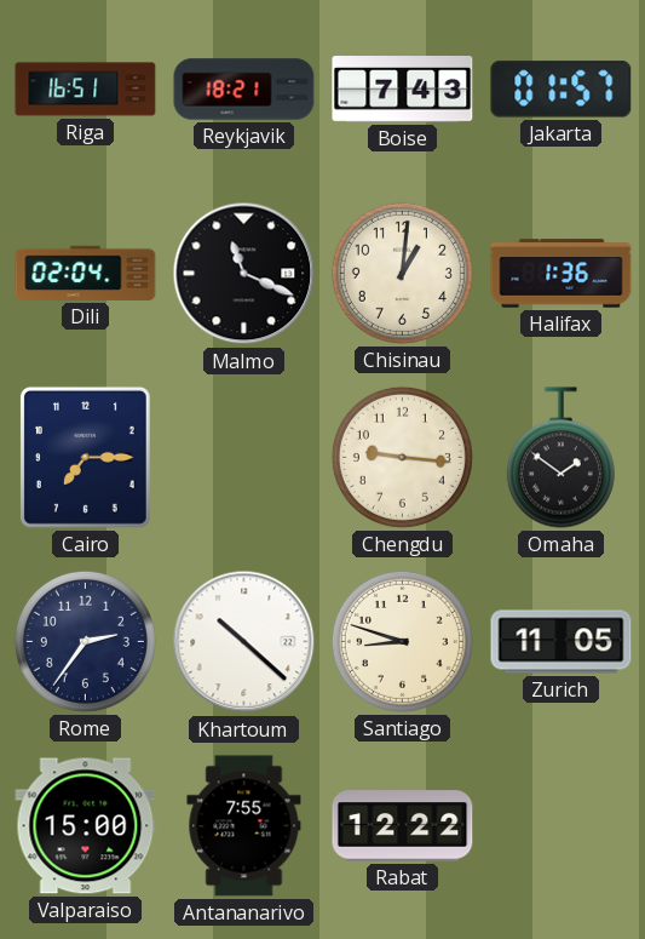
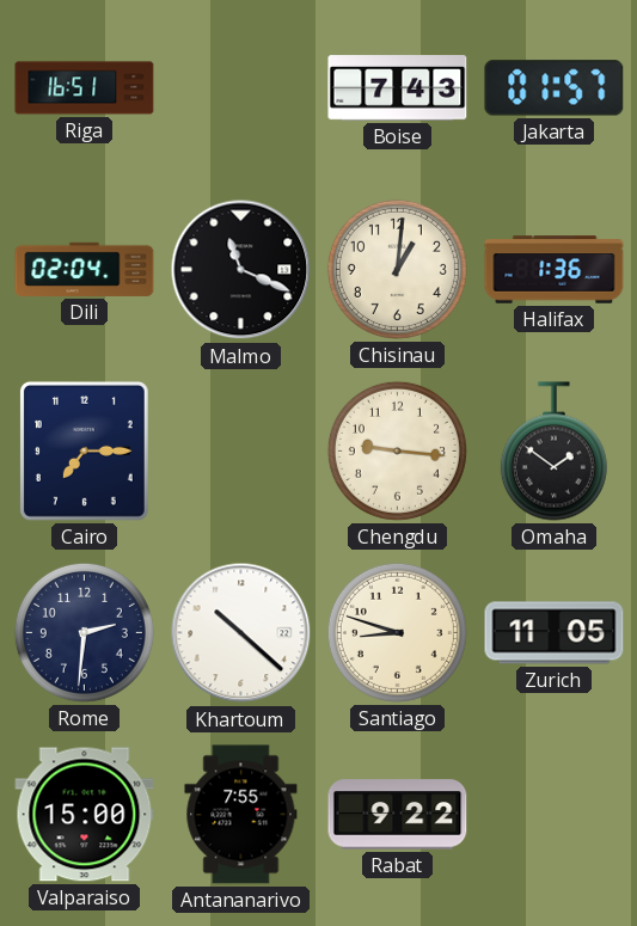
Reykjavik: 18:21 -> none (244, 90)
Rome: 2:36 -> 2:31 (84, 632)
Rabat: 12:22 -> 9:22 (398, 815)
